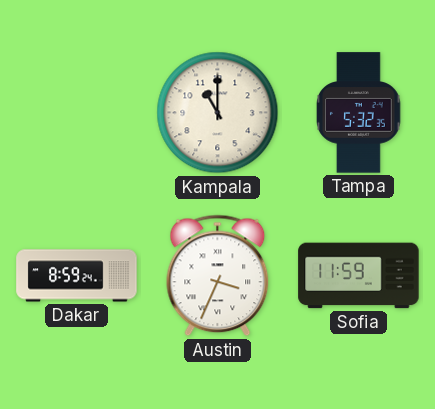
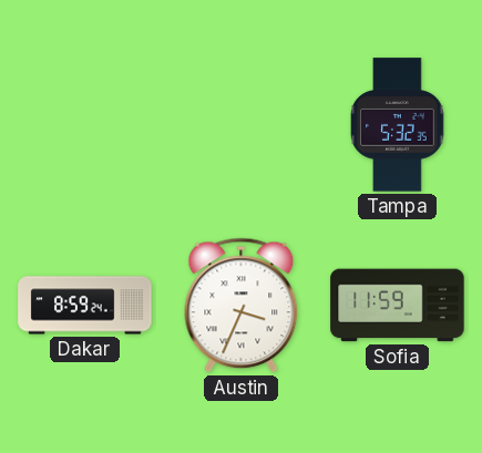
Kampala: 11:00 -> none (218, 113)
